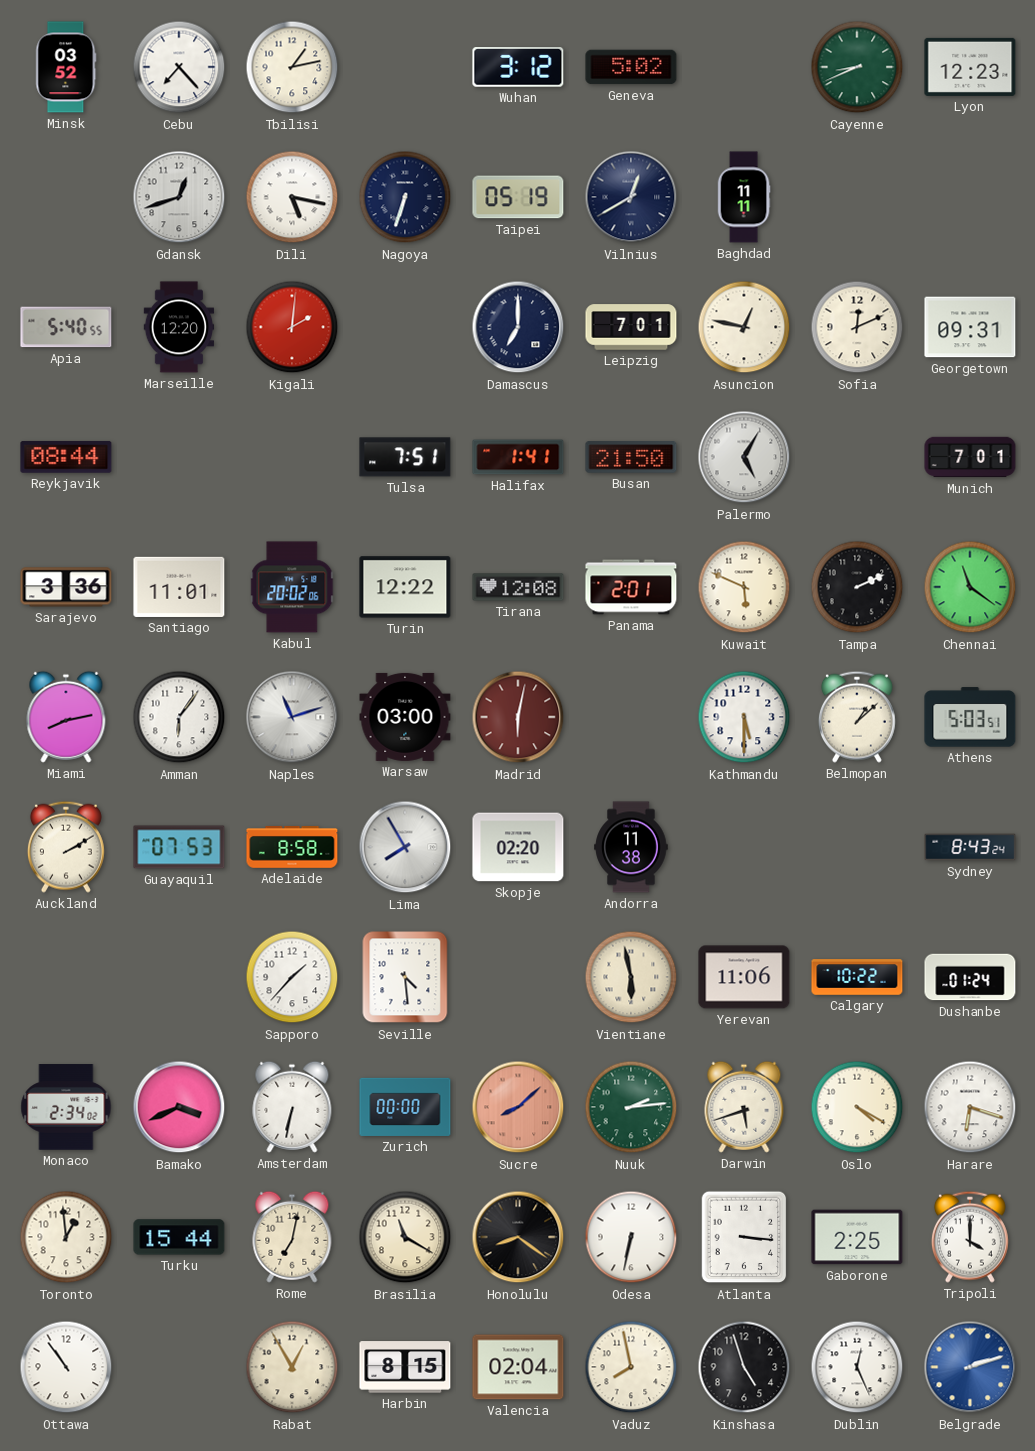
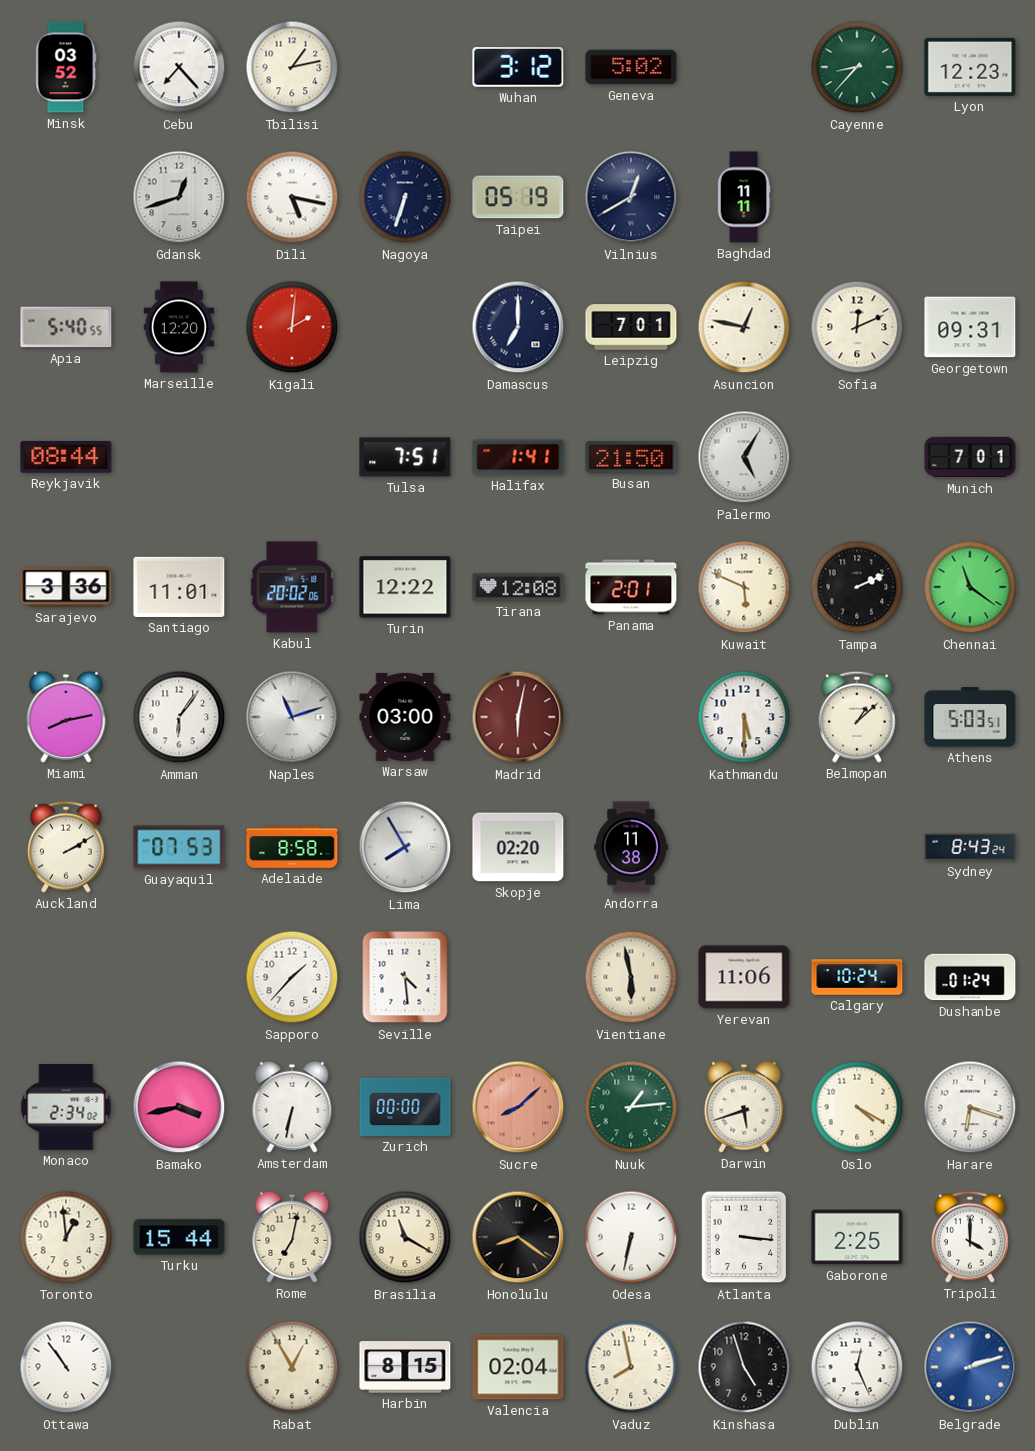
Cayenne: 8:41 -> 8:37 (857, 67)
Calgary: 10:22 -> 10:24 (857, 977)
Bamako: 3:41 -> 3:43 (179, 1107)
Nuuk: 2:14 -> 1:14 (631, 1107)
